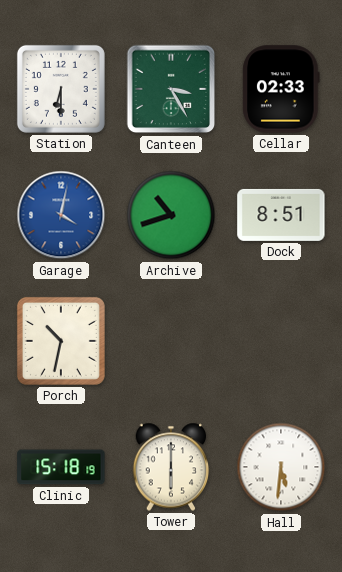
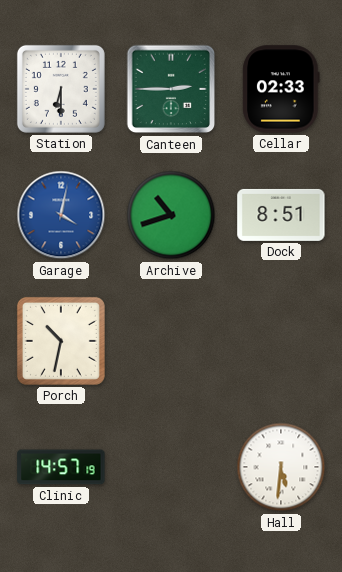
Canteen: 3:25 -> 2:45 (171, 89)
Clinic: 15:18 -> 14:57 (61, 467)
Tower: 6:00 -> none (171, 467)
